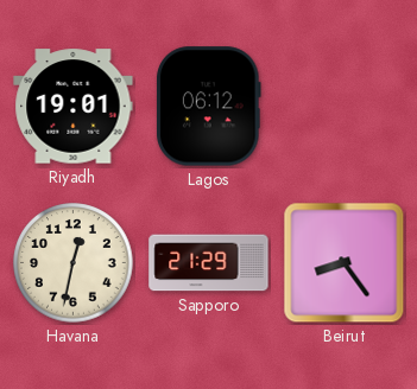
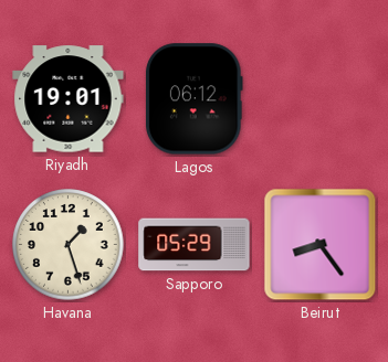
Havana: 12:32 -> 1:27 (69, 245)
Sapporo: 21:29 -> 05:29 (195, 245)
